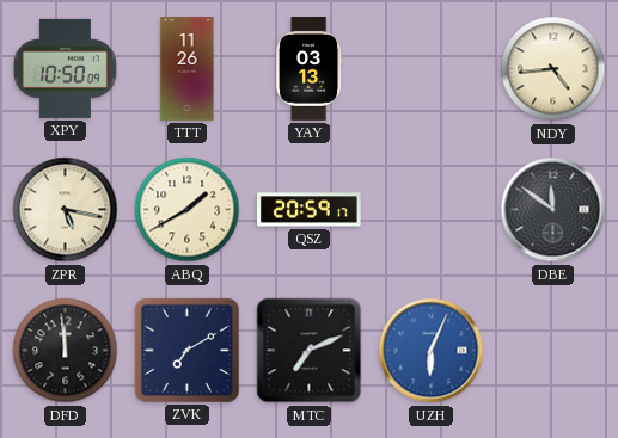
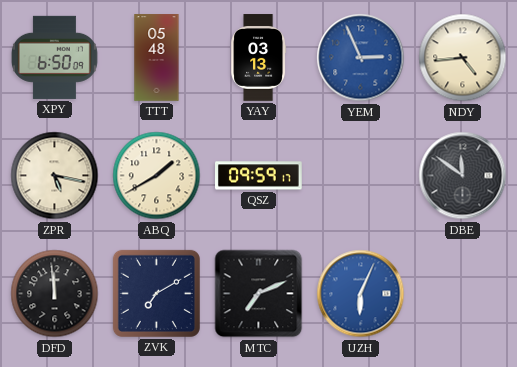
XPY: 10:50 -> 6:50 (54, 57)
TTT: 11:26 -> 05:48 (157, 58)
YEM: none -> 2:56 (361, 58)
QSZ: 20:59 -> 09:59 (259, 176)
